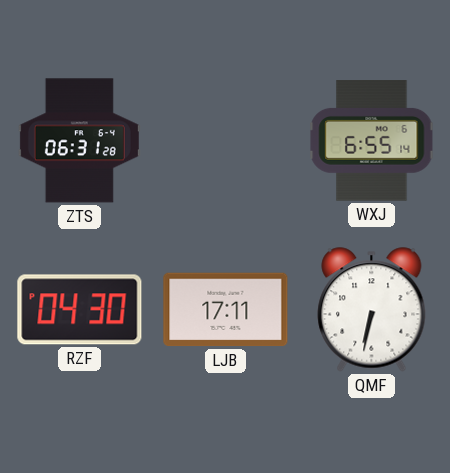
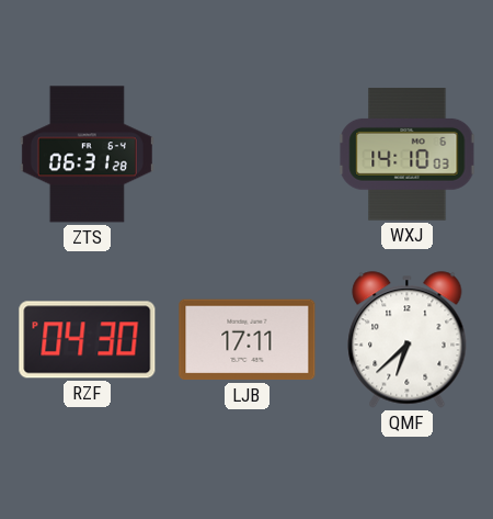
WXJ: 6:55 -> 14:10 (408, 155)
QMF: 6:32 -> 6:38 (408, 340)
